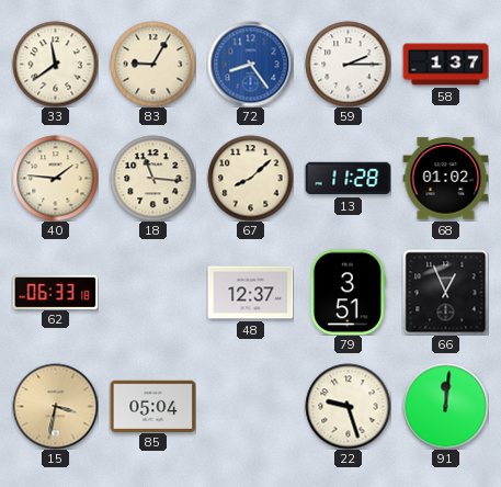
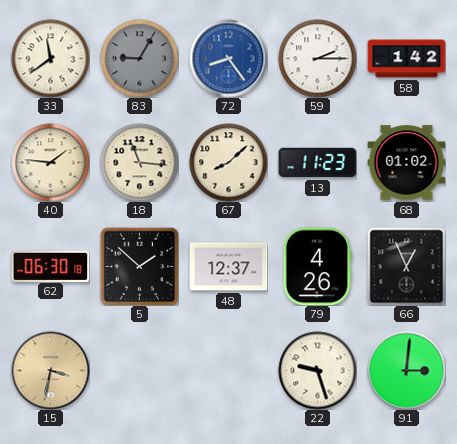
83 dial: cream -> grey (139, 58)
58: 1:37 -> 1:42 (406, 59)
13: 11:28 -> 11:23 (317, 163)
62: 06:33 -> 06:30 (50, 266)
5: none -> 1:52 (139, 266)
79: 3:51 -> 4:26 (317, 266)
85: 05:04 -> none (152, 406)
91: 12:01 -> 3:01 (406, 370)
